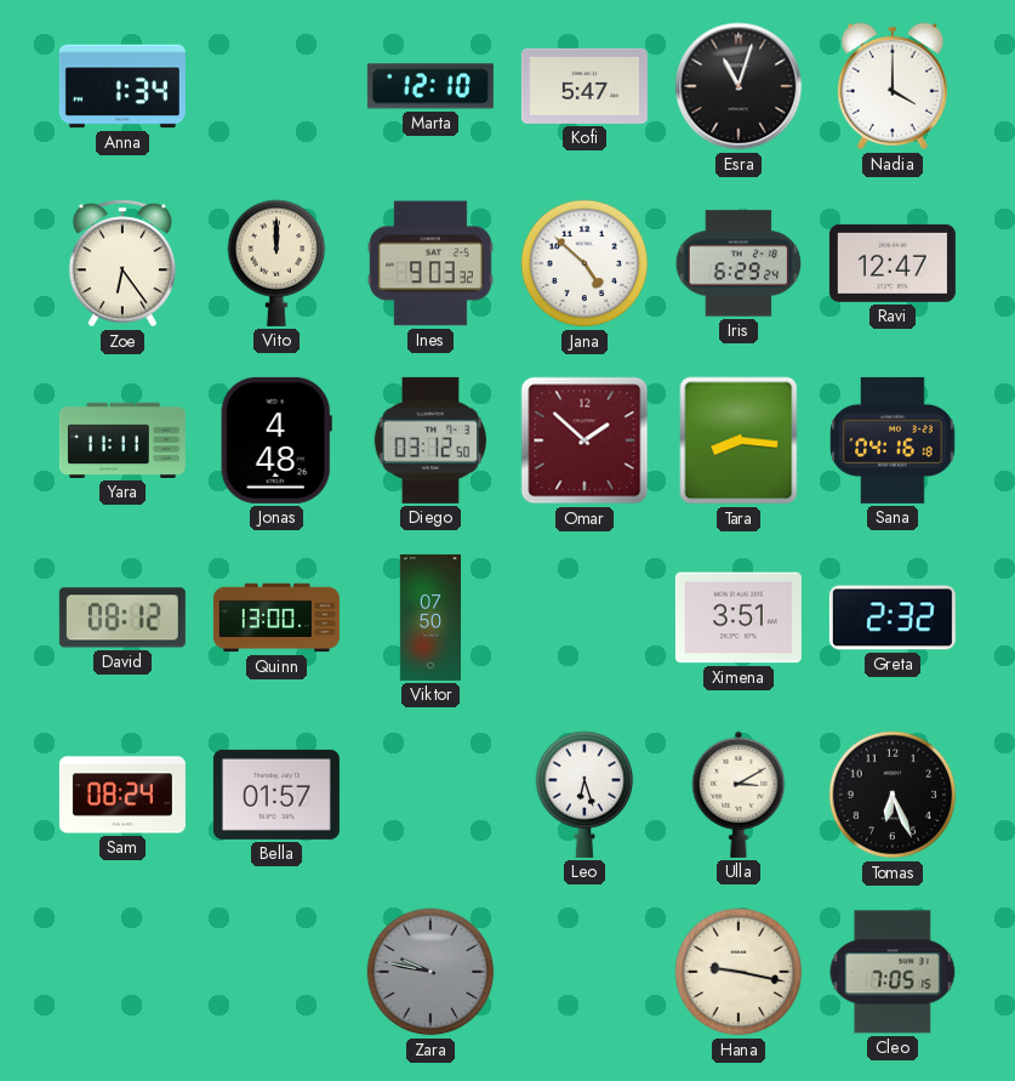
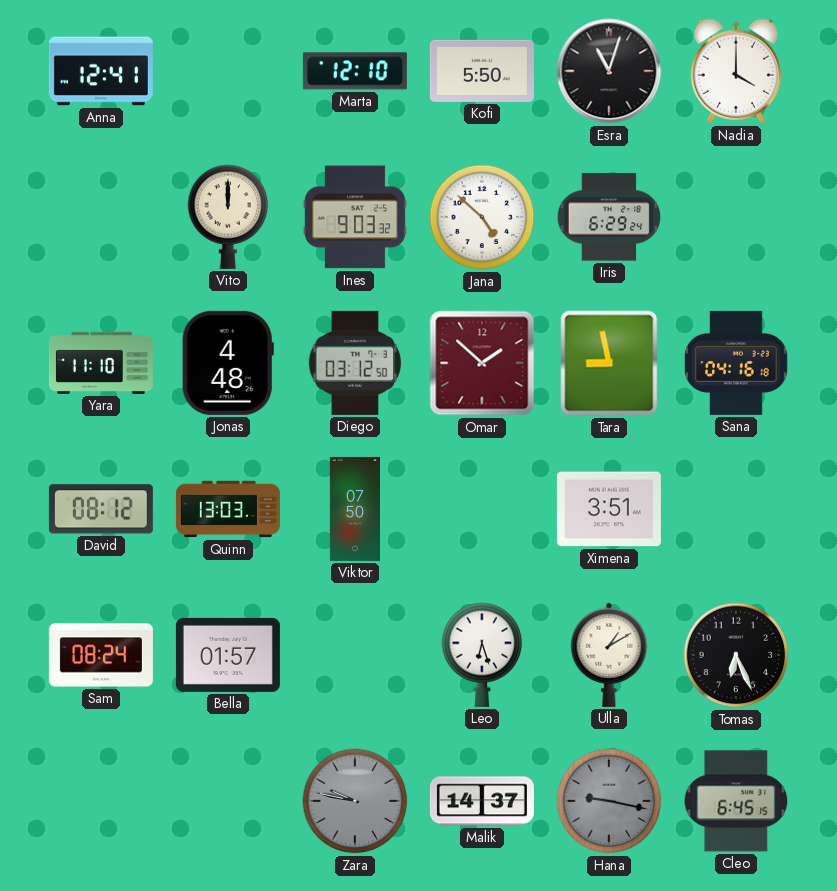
Anna: 1:34 -> 12:41 (101, 71)
Kofi: 5:47 -> 5:50 (482, 71)
Zoe: 6:24 -> none (122, 263)
Ravi: 12:47 -> none (893, 263)
Yara: 11:11 -> 11:10 (101, 363)
Tara: 8:16 -> 8:58 (609, 363)
Quinn: 13:00 -> 13:03 (228, 509)
Greta: 2:32 -> none (893, 618)
Ulla: 3:10 -> 1:10 (609, 655)
Malik: none -> 14:37 (482, 801)
Hana dial: cream -> grey (609, 801)
Cleo: 7:05 -> 6:45 (736, 801)
